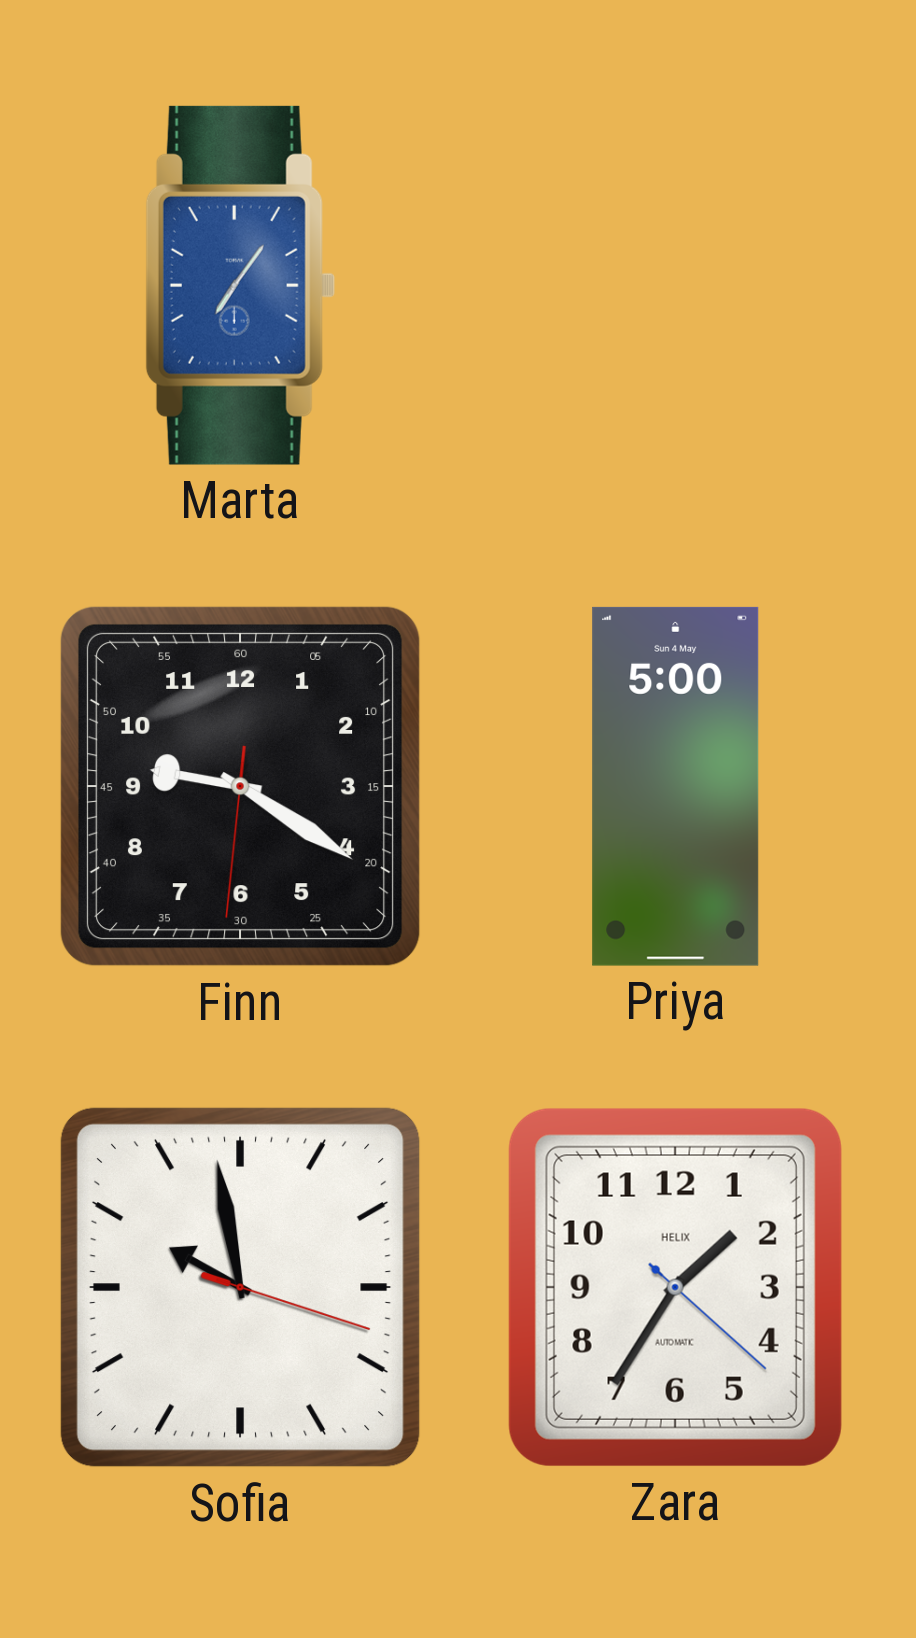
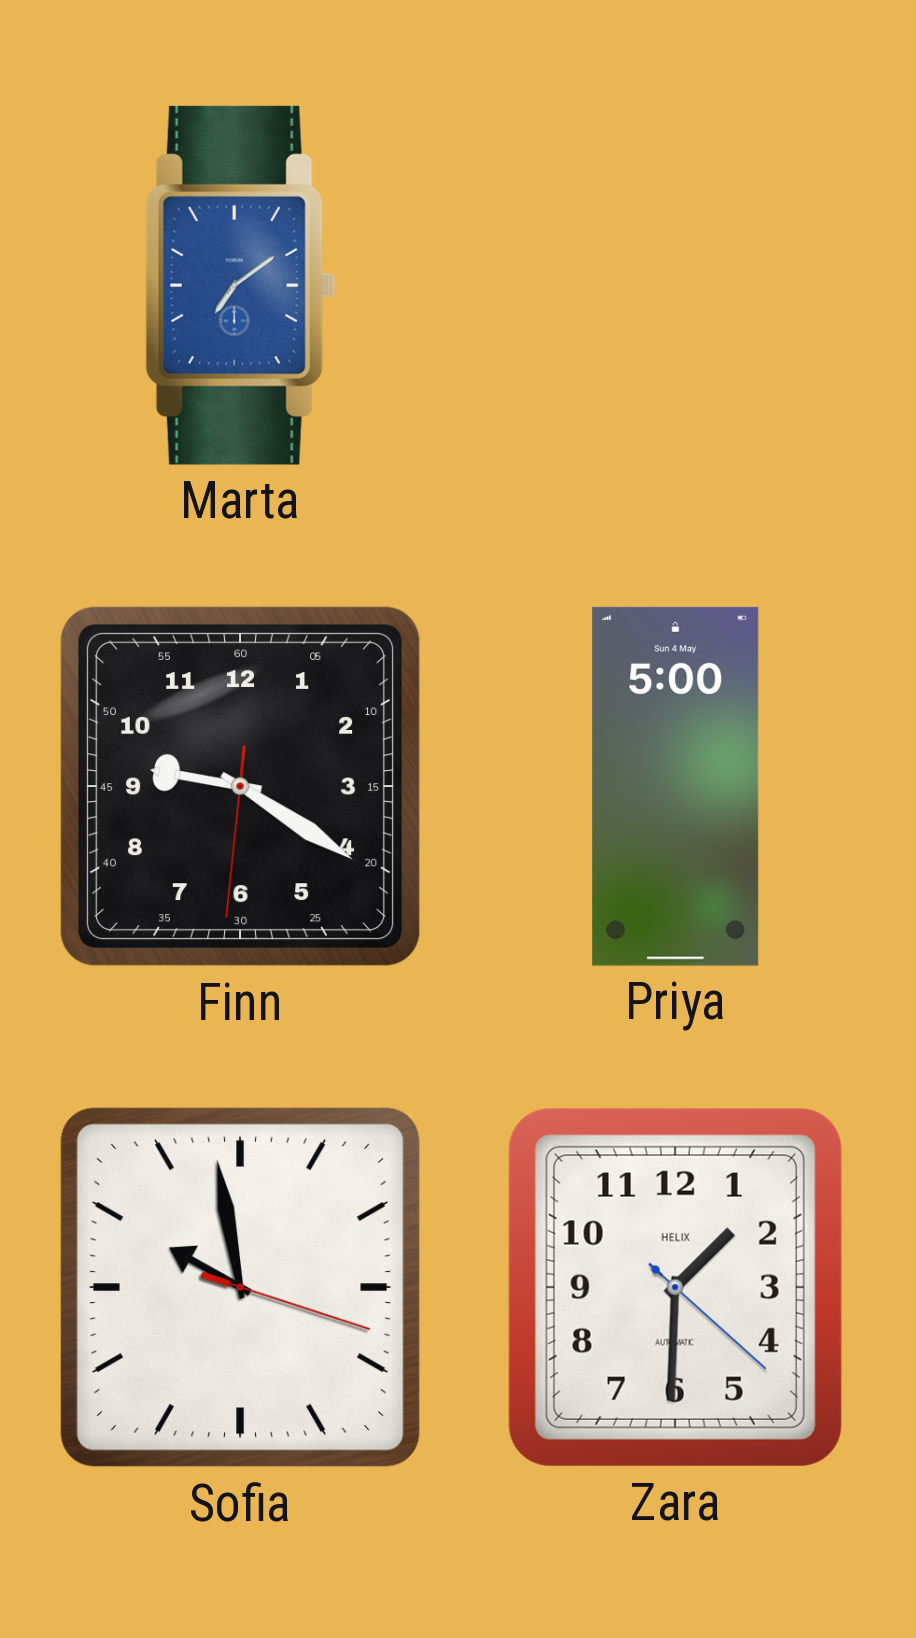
Marta: 7:06 -> 7:09 (240, 285)
Zara: 1:35 -> 1:30 (675, 1287)
